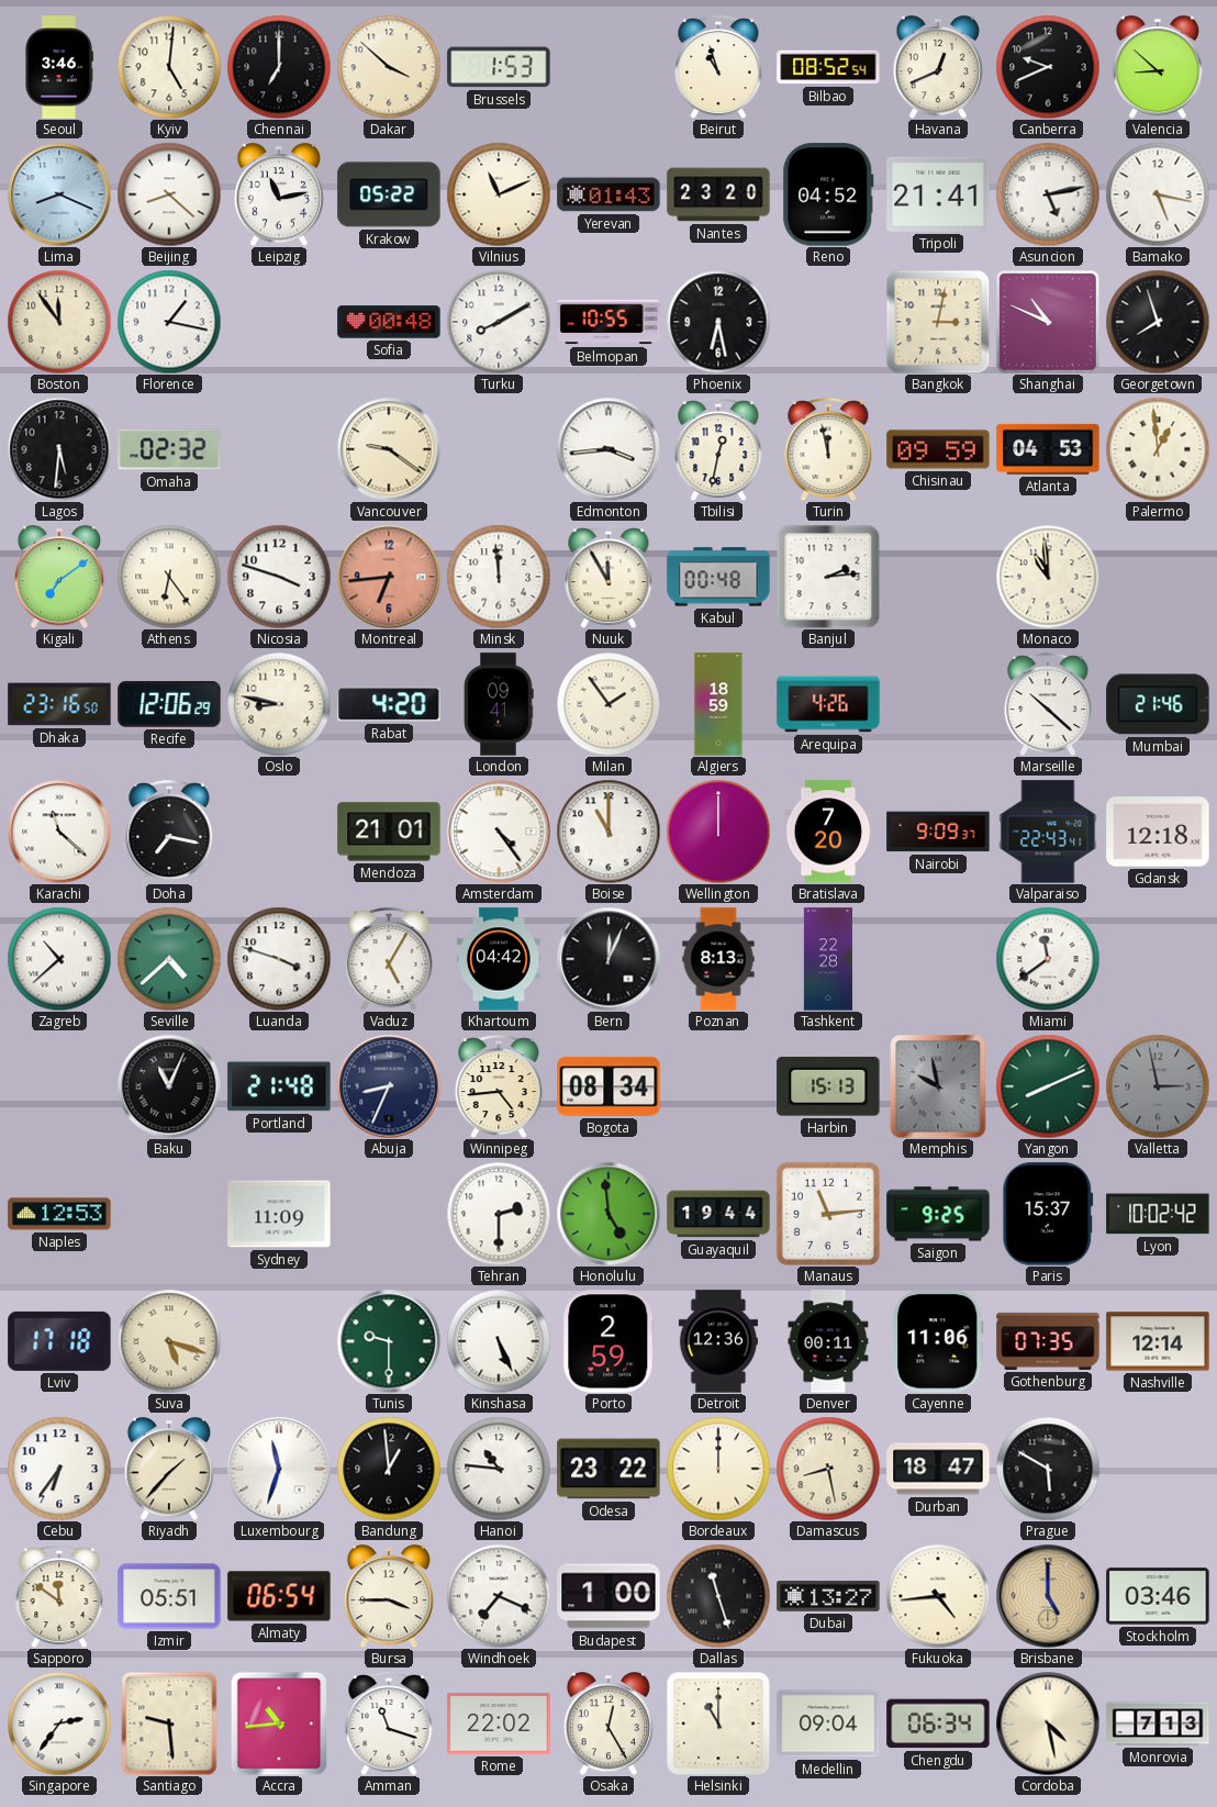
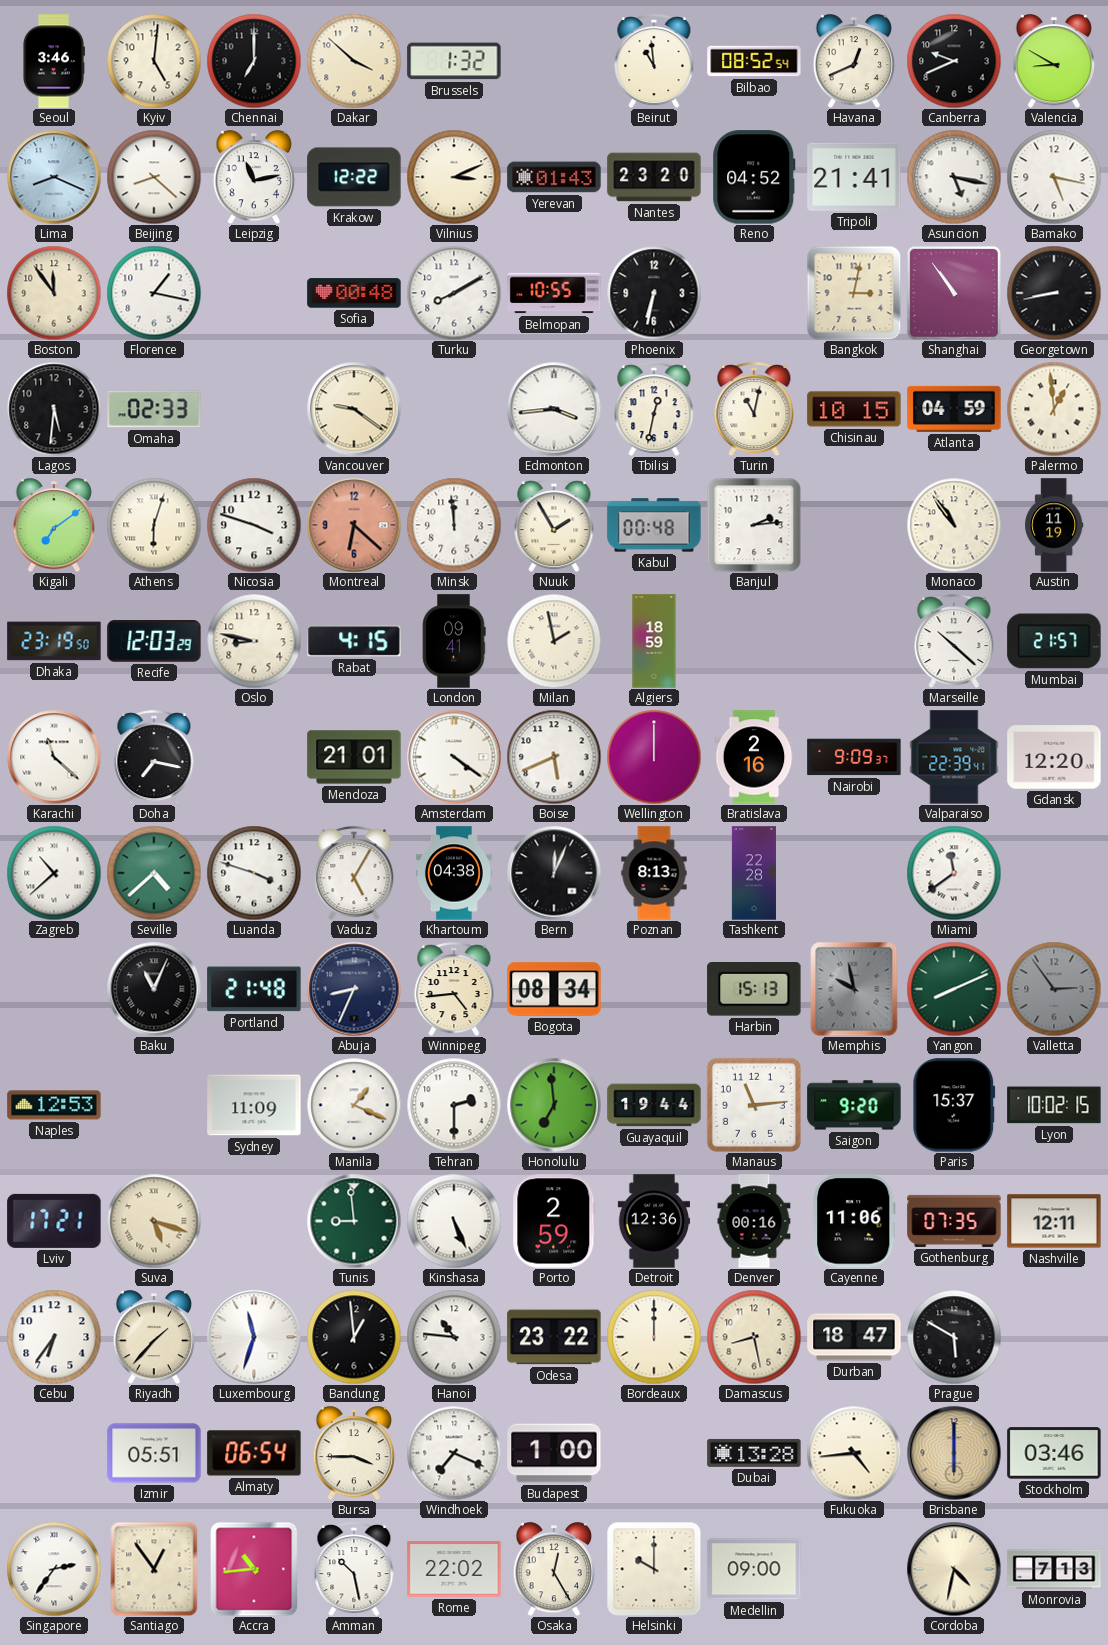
Brussels: 1:53 -> 1:32 (454, 61)
Beirut: 10:57 -> 10:59 (654, 61)
Valencia: 8:52 -> 8:50 (1054, 61)
Krakow: 05:22 -> 12:22 (354, 177)
Vilnius: 11:11 -> 3:11 (454, 177)
Asuncion: 5:13 -> 5:17 (954, 177)
Phoenix: 6:28 -> 6:32 (654, 293)
Shanghai: 10:49 -> 10:54 (954, 293)
Georgetown: 7:57 -> 8:43 (1054, 293)
Omaha: 02:32 -> 02:33 (154, 409)
Turin: 11:58 -> 11:02 (754, 409)
Chisinau: 09:59 -> 10:15 (854, 409)
Atlanta: 04:53 -> 04:59 (954, 409)
Athens: 6:24 -> 6:03 (154, 525)
Montreal: 6:44 -> 6:22 (354, 525)
Nuuk: 11:55 -> 1:55 (554, 525)
Monaco: 10:59 -> 10:54 (954, 525)
Austin: none -> 11:19 (1055, 525)
Dhaka: 23:16 -> 23:19 (54, 641)
Recife: 12:06 -> 12:03 (154, 641)
Rabat: 4:20 -> 4:15 (354, 641)
Milan: 1:54 -> 1:58 (554, 641)
Arequipa: 4:26 -> none (828, 704)
Mumbai: 21:46 -> 21:57 (1054, 641)
Amsterdam: 4:24 -> 4:21 (454, 757)
Boise: 11:00 -> 5:41 (554, 757)
Bratislava: 7:20 -> 2:16 (754, 757)
Valparaiso: 22:43 -> 22:39 (954, 757)
Gdansk: 12:18 -> 12:20 (1054, 757)
Khartoum: 04:42 -> 04:38 (454, 873)
Valletta: 2:58 -> 2:54 (1054, 989)
Manila: none -> 1:19 (354, 1105)
Honolulu: 4:59 -> 6:59 (554, 1105)
Saigon: 9:25 -> 9:20 (854, 1105)
Lyon: 10:02:42 -> 10:02:15 (1054, 1105)
Lviv: 17:18 -> 17:21 (54, 1221)
Tunis: 9:30 -> 8:59 (354, 1221)
Denver: 00:11 -> 00:16 (754, 1221)
Nashville: 12:14 -> 12:11 (1054, 1221)
Sapporo: 11:51 -> none (59, 1596)
Dallas: 11:27 -> none (718, 1596)
Dubai: 13:27 -> 13:28 (754, 1453)
Brisbane: 5:00 -> 6:00 (954, 1453)
Santiago: 9:29 -> 12:54 (154, 1569)
Amman: 11:18 -> 10:28 (354, 1569)
Helsinki: 11:00 -> 10:00 (654, 1569)
Medellin: 09:04 -> 09:00 (754, 1569)
Chengdu: 06:34 -> none (938, 1724)
Cordoba: 4:28 -> 4:32 (954, 1569)
